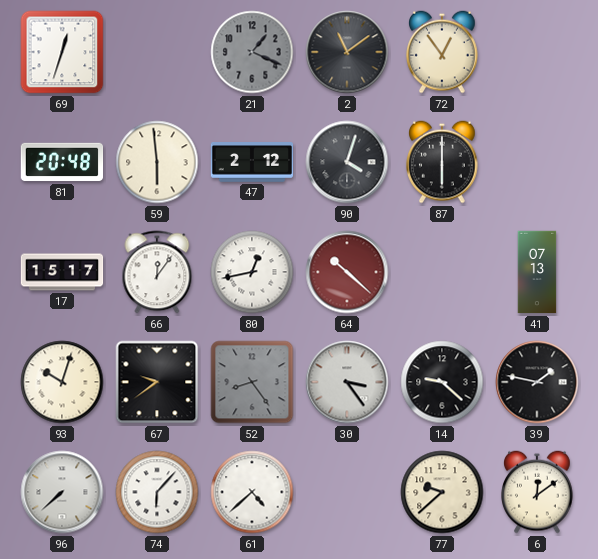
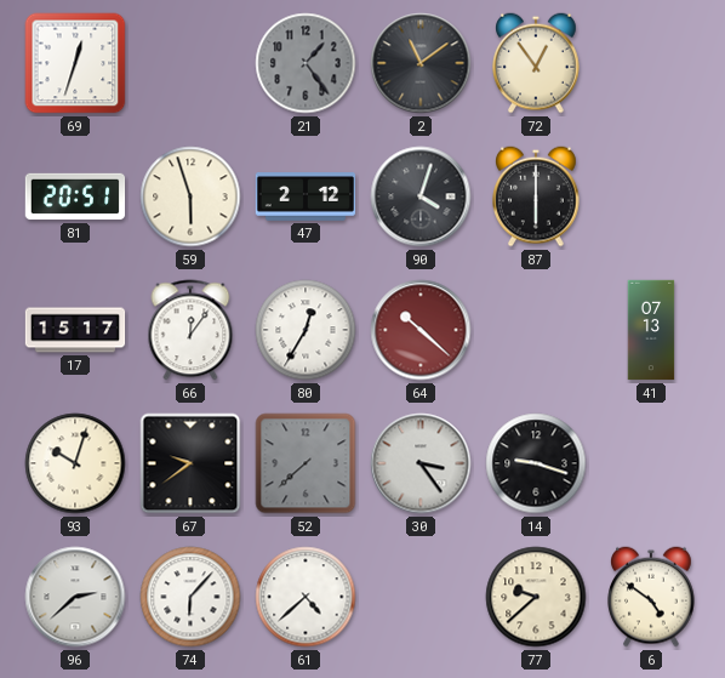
21: 1:19 -> 1:24 (306, 63)
81: 20:48 -> 20:51 (75, 196)
59: 5:59 -> 5:57 (190, 196)
80: 12:43 -> 12:35 (306, 330)
52: 8:24 -> 7:38 (306, 463)
14: 9:22 -> 9:18 (536, 463)
39: 1:47 -> none (537, 382)
96: 7:38 -> 2:38 (75, 597)
6: 12:09 -> 4:51 (652, 597)
